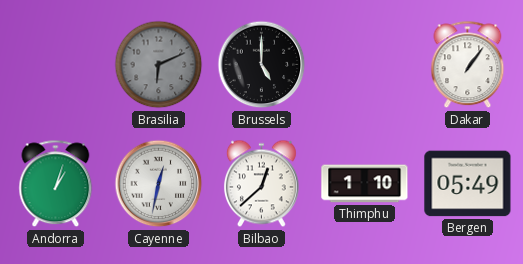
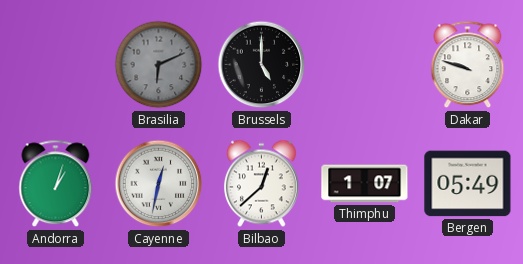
Dakar: 1:06 -> 9:48 (468, 65)
Thimphu: 1:10 -> 1:07 (365, 184)
